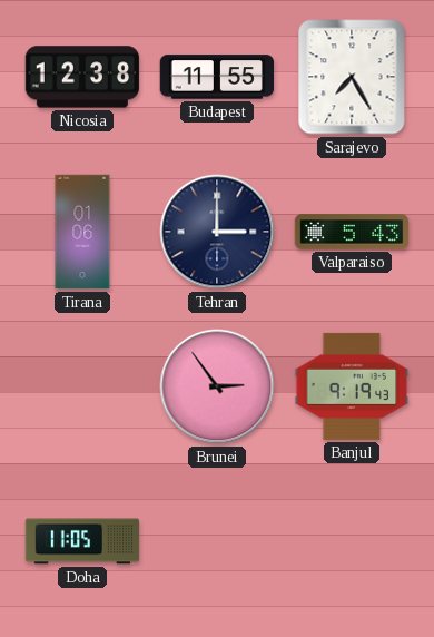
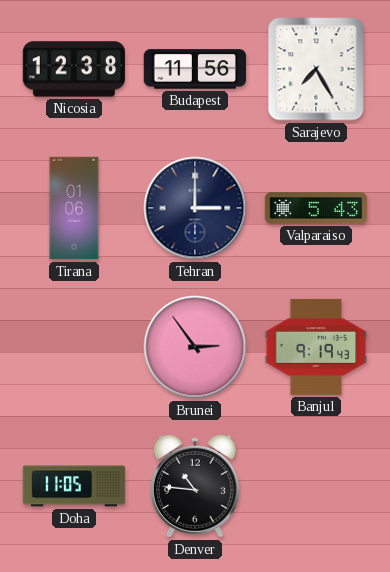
Budapest: 11:55 -> 11:56 (195, 69)
Denver: none -> 10:46 (195, 486)
